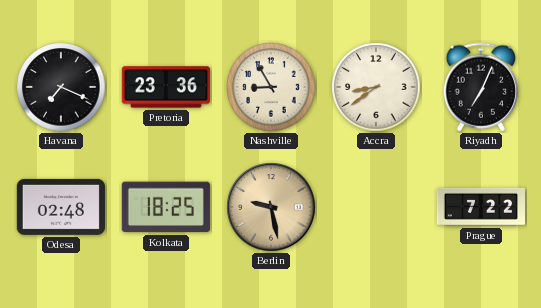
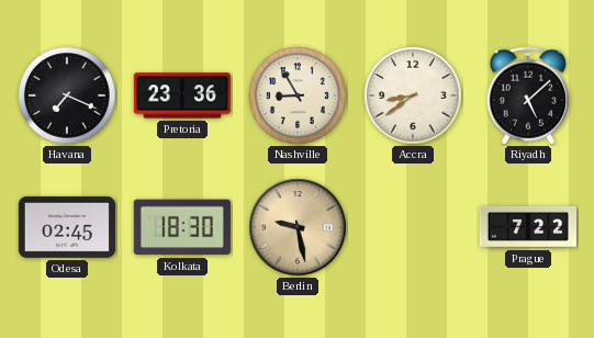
Riyadh: 7:04 -> 5:08 (528, 95)
Odesa: 02:48 -> 02:45 (67, 227)
Kolkata: 18:25 -> 18:30 (182, 227)
